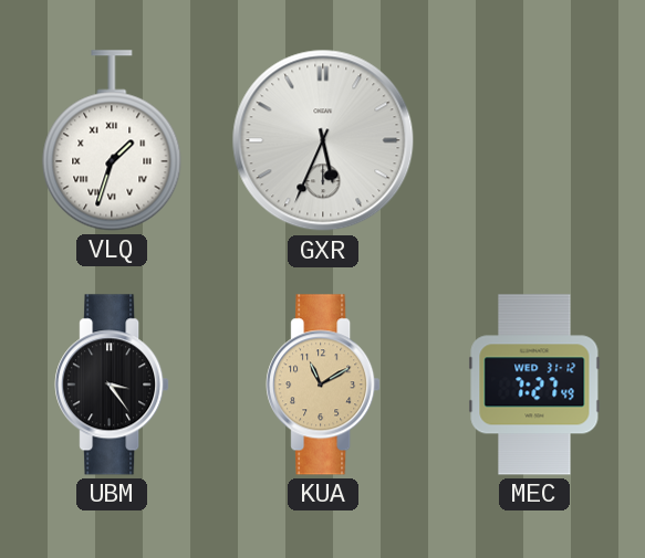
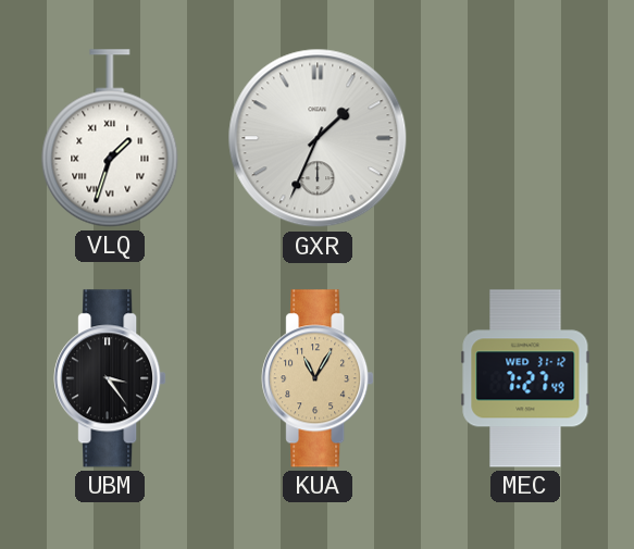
GXR: 5:34 -> 1:34 (318, 138)
KUA: 11:10 -> 11:05 (318, 378)
